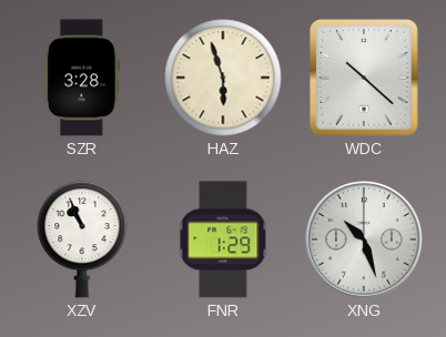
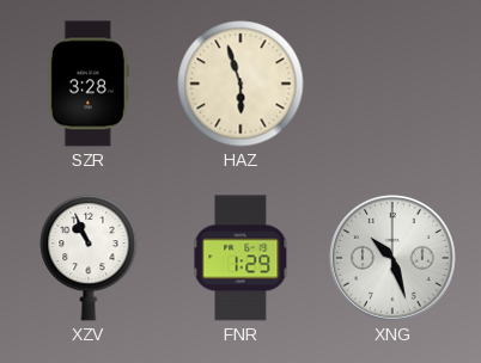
WDC: 10:22 -> none (365, 78)
